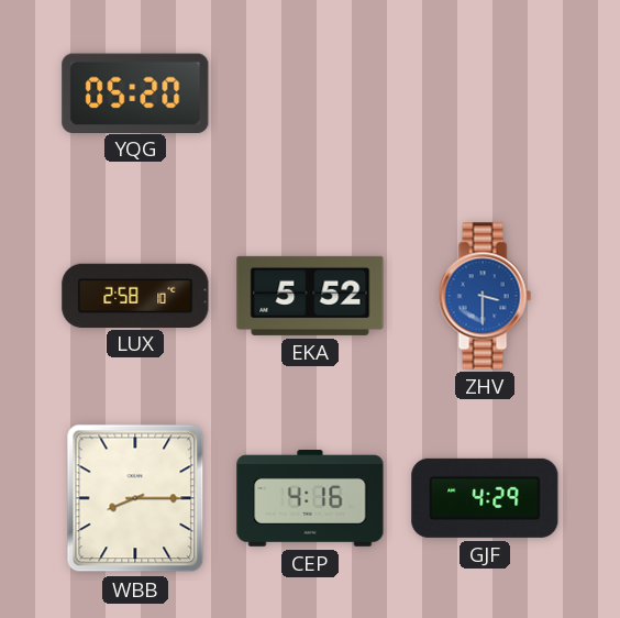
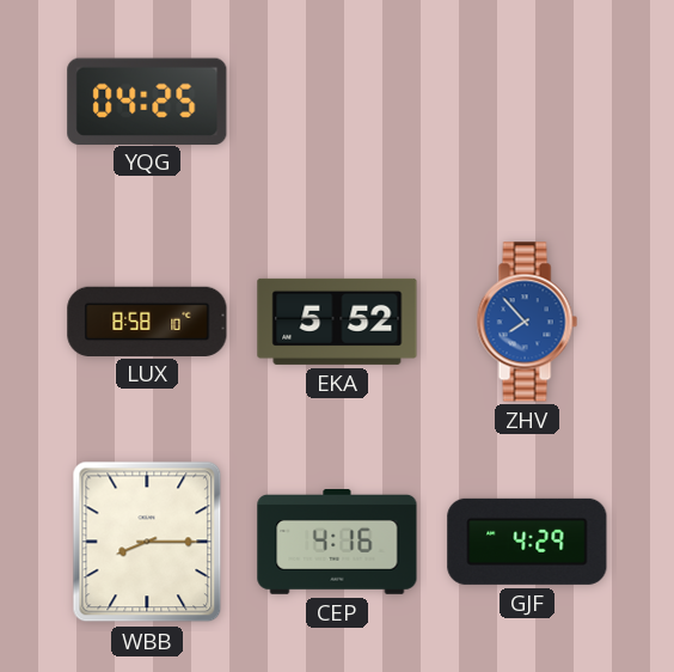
YQG: 05:20 -> 04:25 (147, 100)
LUX: 2:58 -> 8:58 (147, 320)
ZHV: 3:30 -> 7:53 (527, 322)
